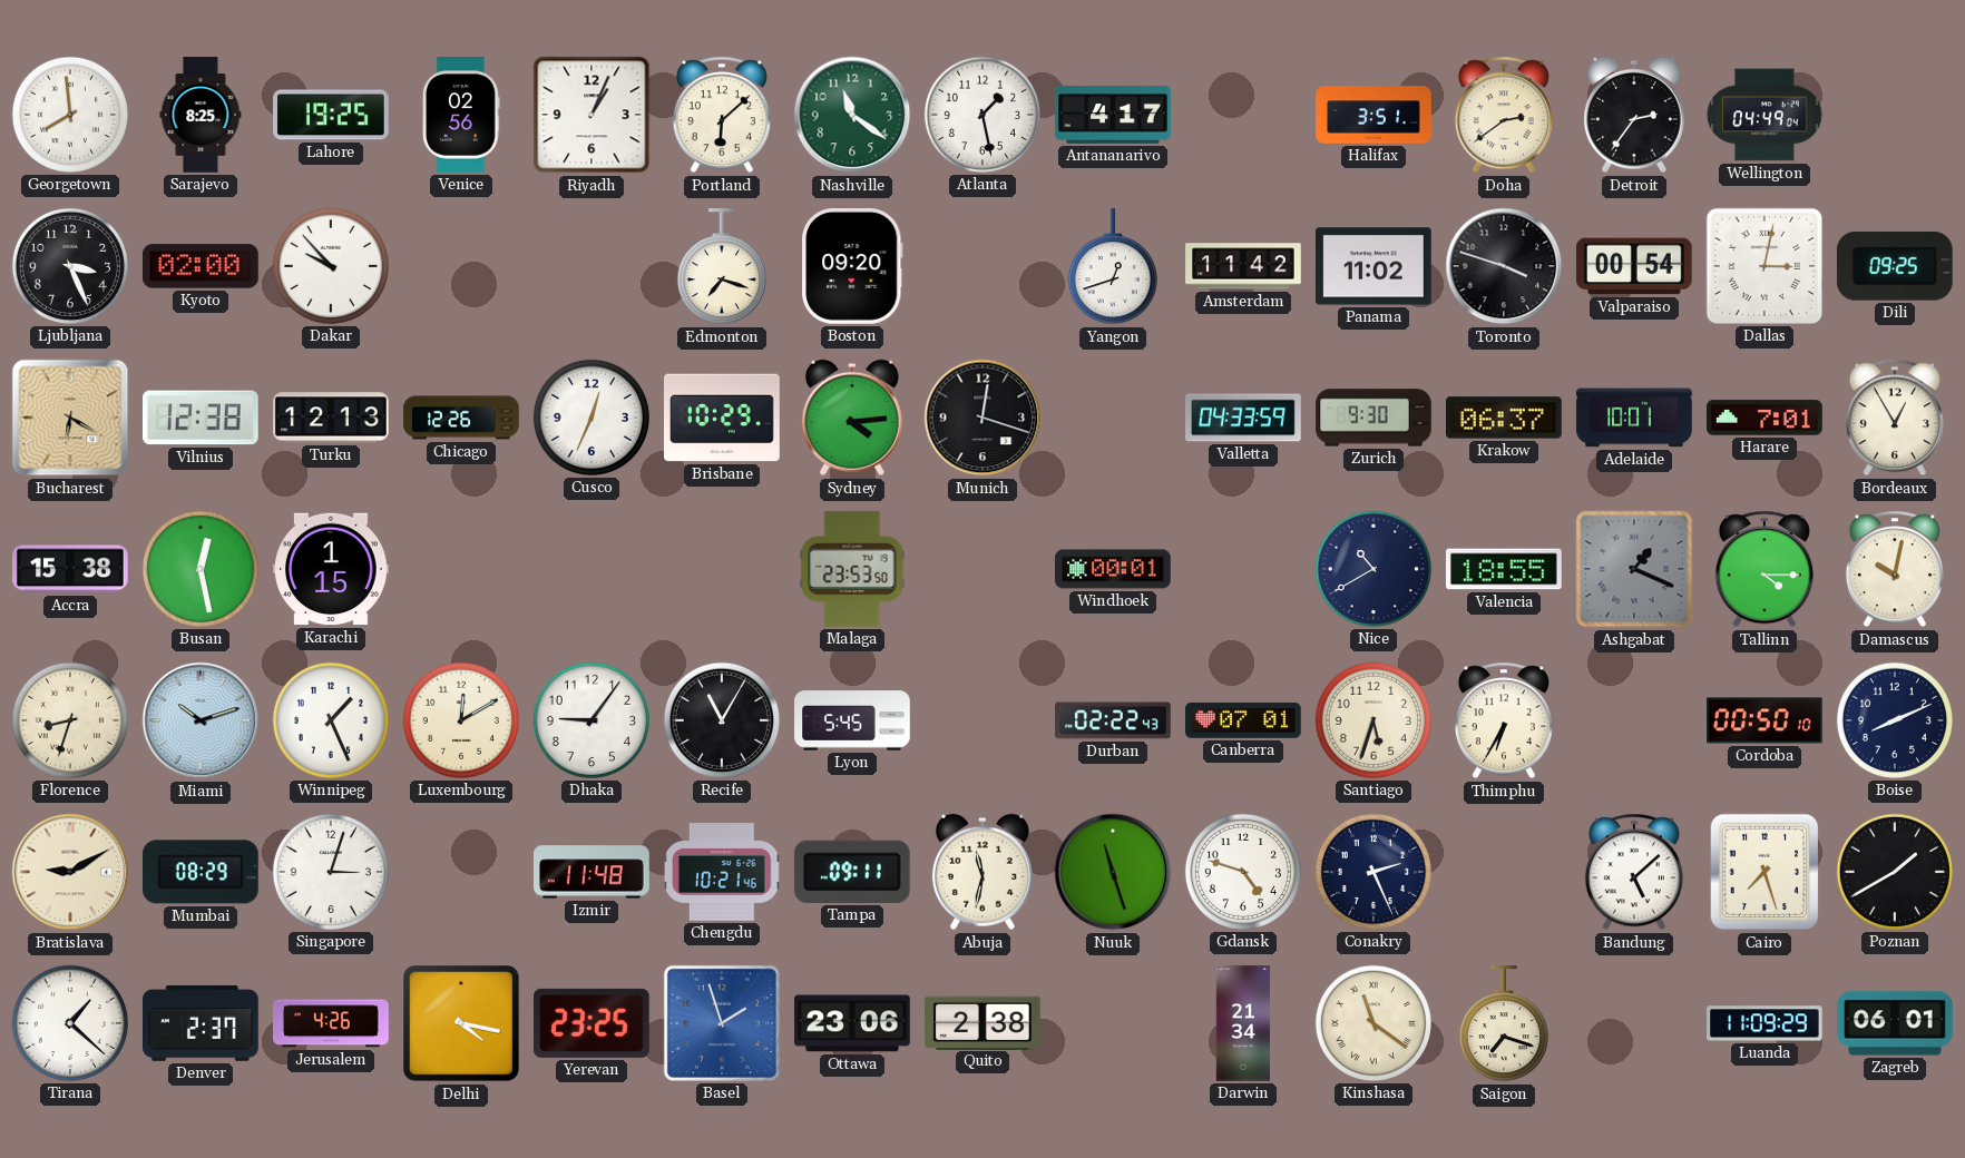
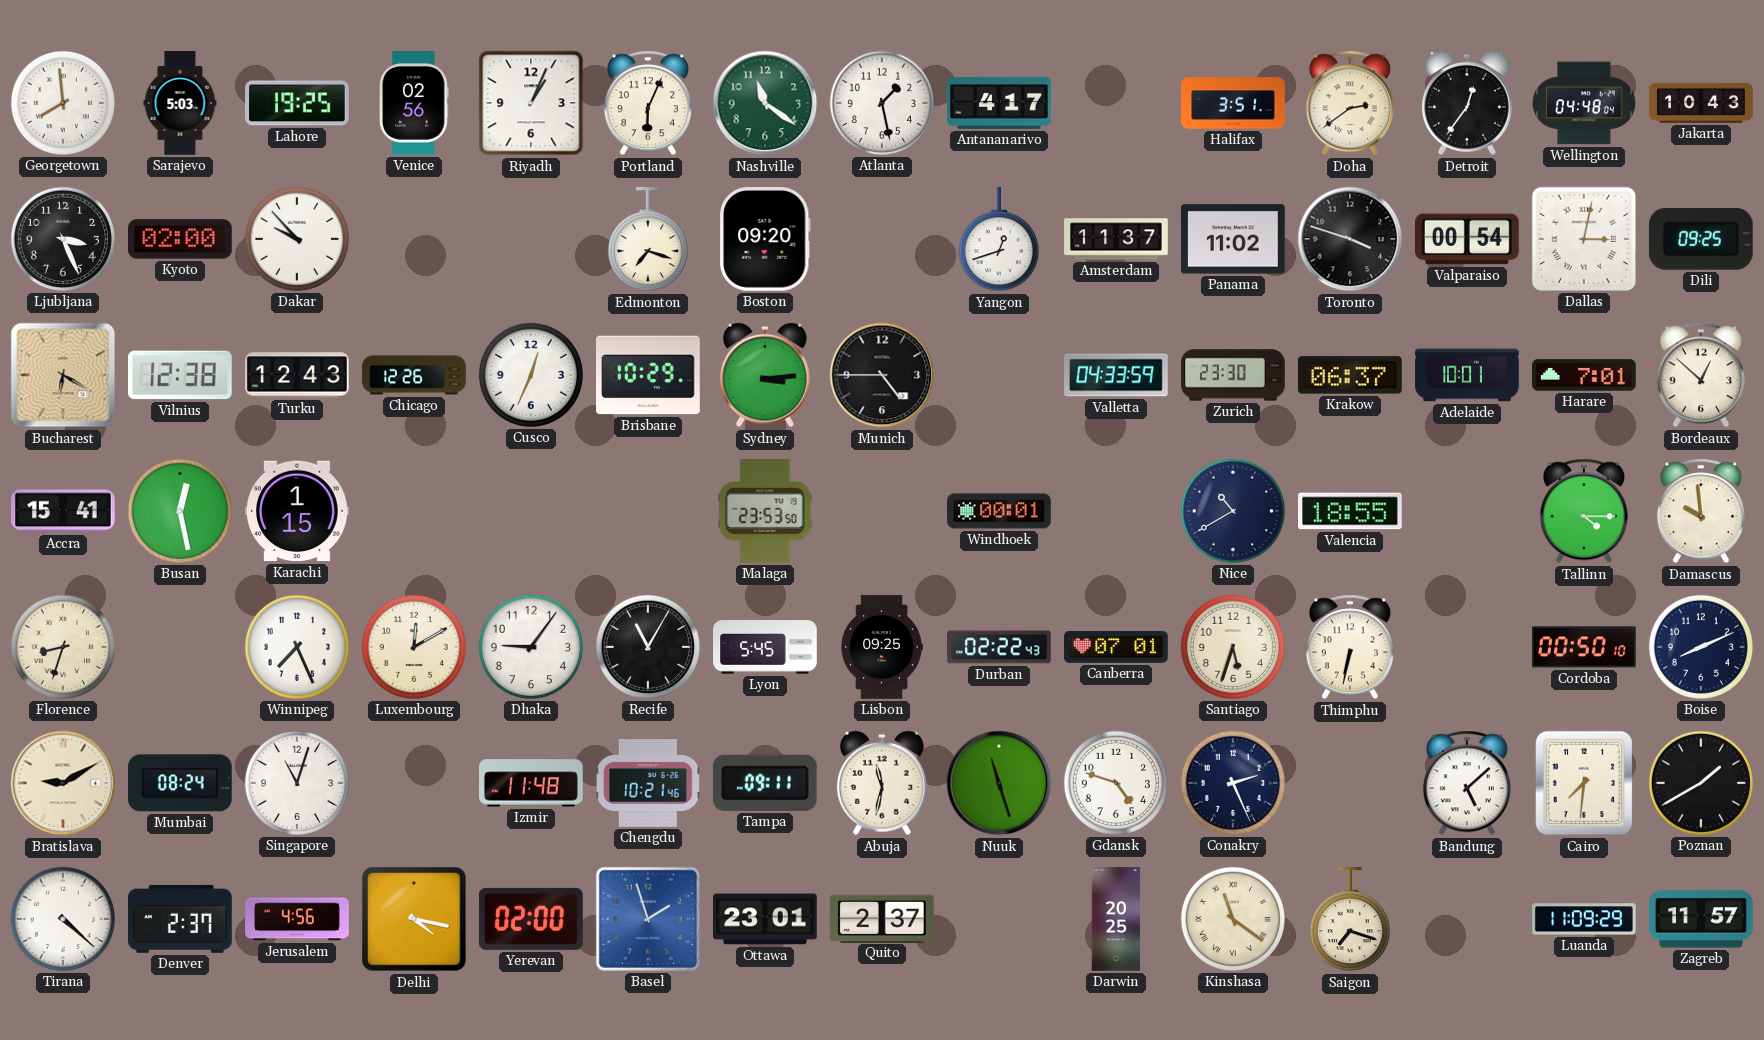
Sarajevo: 8:25 -> 5:03 (180, 103)
Portland: 6:08 -> 6:04 (648, 103)
Detroit: 2:36 -> 12:36 (1467, 103)
Wellington: 04:49 -> 04:48 (1584, 103)
Jakarta: none -> 10:43 (1701, 103)
Amsterdam: 11:42 -> 11:37 (1116, 239)
Turku: 12:13 -> 12:43 (297, 375)
Sydney: 4:14 -> 3:14 (765, 375)
Munich: 12:18 -> 4:45 (882, 375)
Zurich: 9:30 -> 23:30 (1233, 375)
Bordeaux: 12:55 -> 12:52 (1701, 375)
Accra: 15:38 -> 15:41 (63, 511)
Ashgabat: 1:19 -> none (1634, 569)
Damascus: 10:02 -> 9:59 (1701, 511)
Miami: 10:12 -> none (201, 720)
Winnipeg: 1:26 -> 7:26 (297, 647)
Lisbon: none -> 09:25 (882, 647)
Thimphu: 6:35 -> 6:32 (1350, 647)
Mumbai: 08:29 -> 08:24 (180, 783)
Singapore: 3:03 -> 11:03 (297, 783)
Cairo: 7:27 -> 7:31 (1584, 783)
Tirana: 1:22 -> 4:22 (63, 919)
Jerusalem: 4:26 -> 4:56 (297, 919)
Yerevan: 23:25 -> 02:00 (532, 919)
Ottawa: 23:06 -> 23:01 (765, 919)
Quito: 2:38 -> 2:37 (883, 918)
Darwin: 21:34 -> 20:25 (1116, 919)
Zagreb: 06:01 -> 11:57 (1701, 919)
